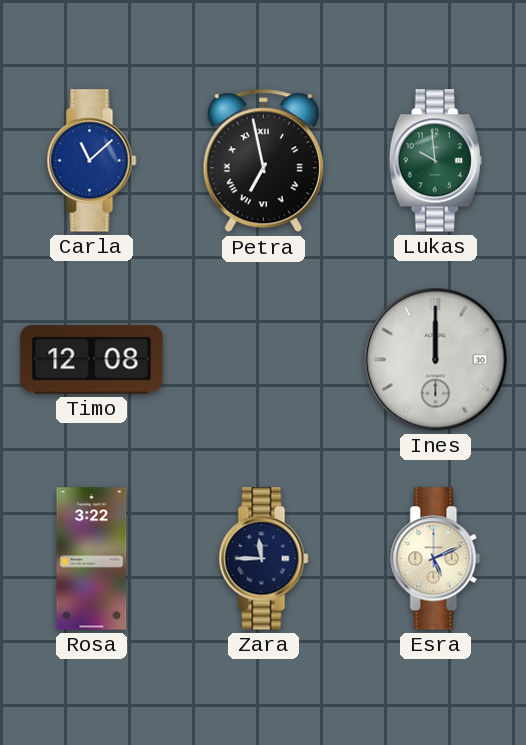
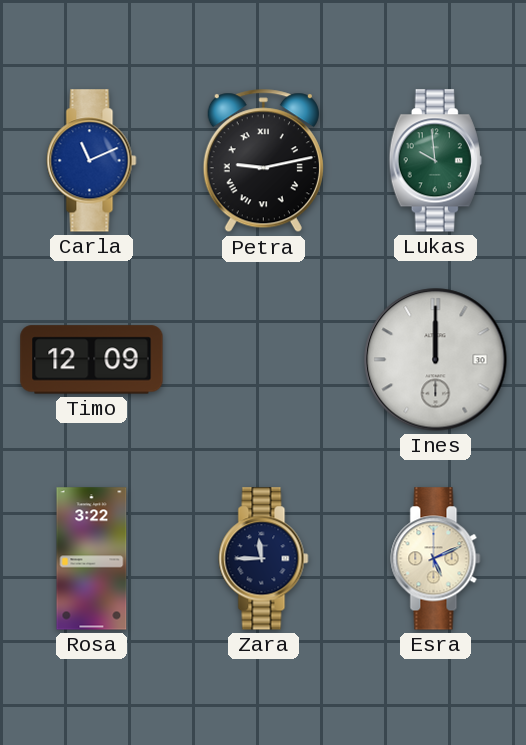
Carla: 11:08 -> 11:11 (92, 161)
Petra: 6:58 -> 9:13 (263, 161)
Timo: 12:08 -> 12:09 (92, 360)
